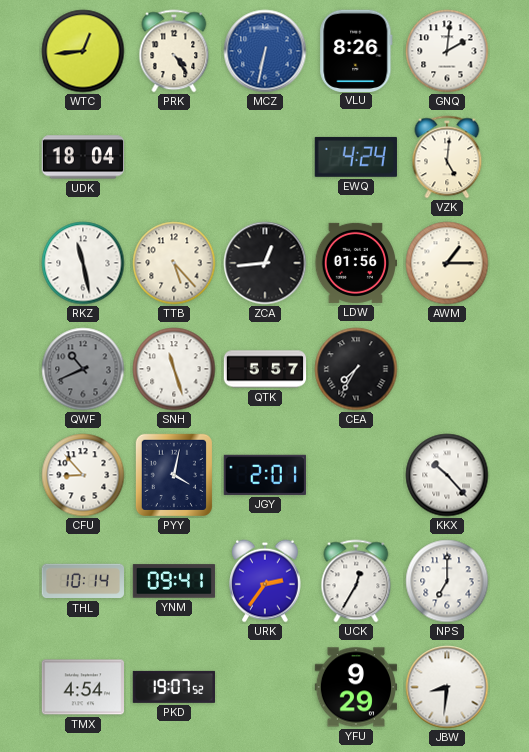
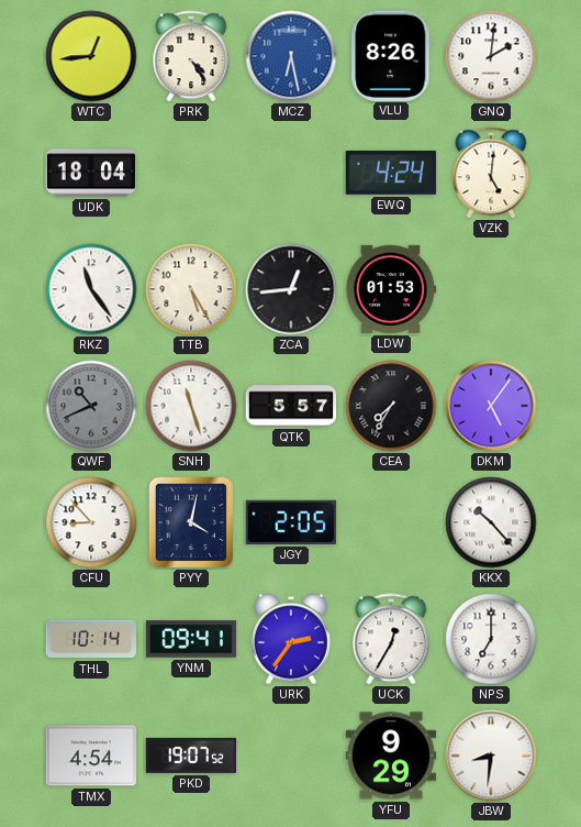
MCZ: 6:32 -> 6:28 (291, 56)
RKZ: 11:28 -> 11:24 (91, 289)
TTB: 5:23 -> 5:25 (191, 289)
LDW: 01:56 -> 01:53 (390, 289)
AWM: 1:15 -> none (447, 263)
DKM: none -> 5:06 (491, 406)
JGY: 2:01 -> 2:05 (291, 522)
